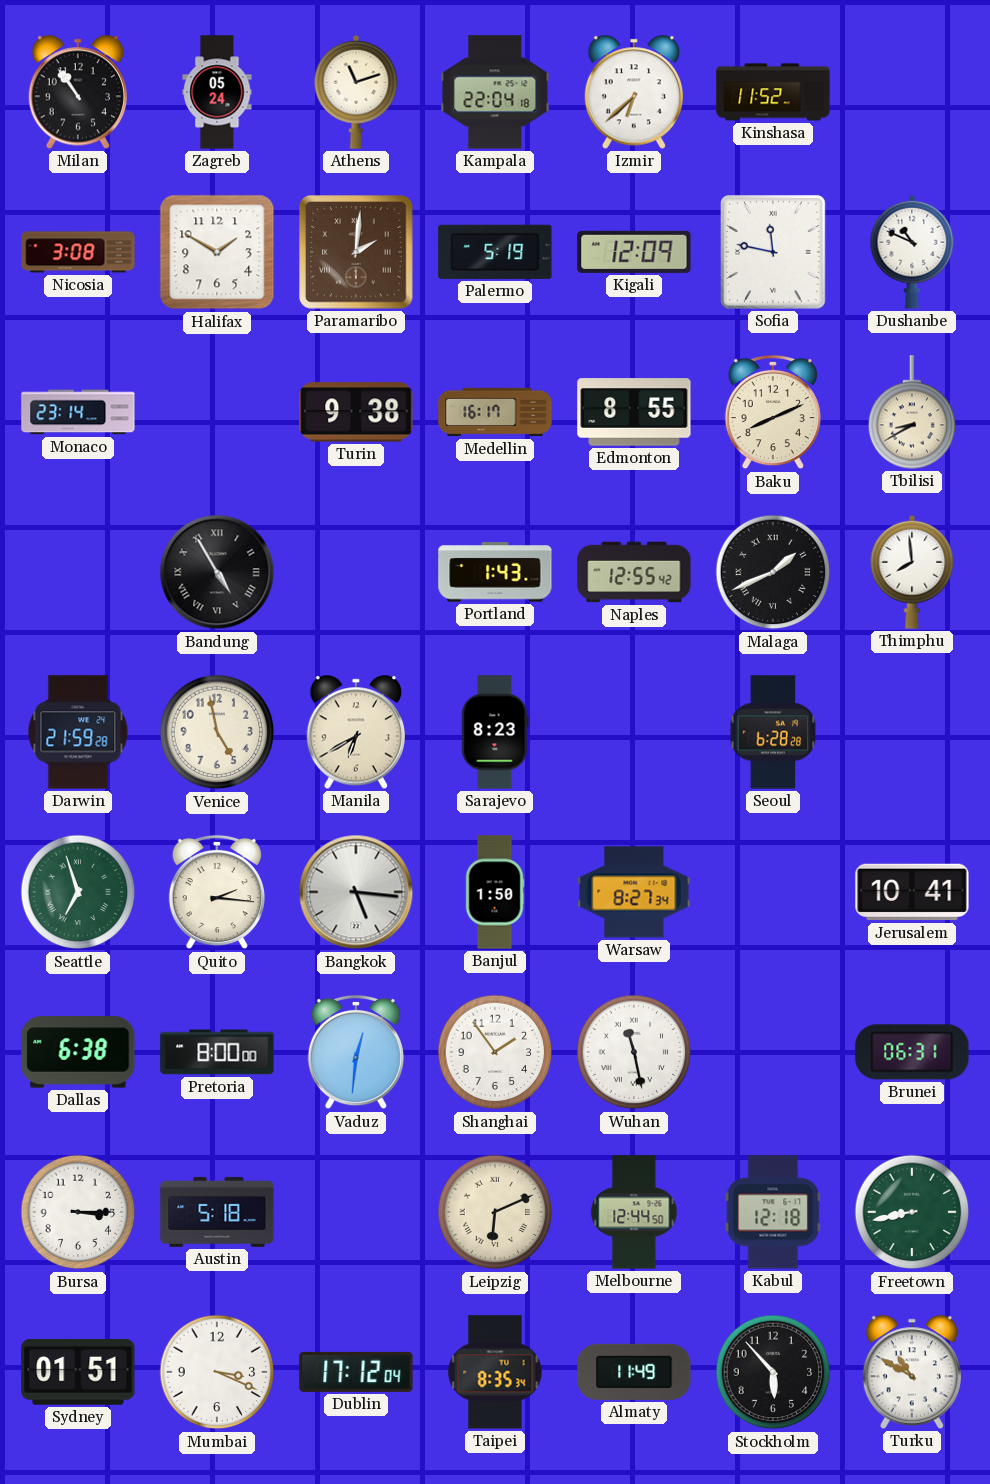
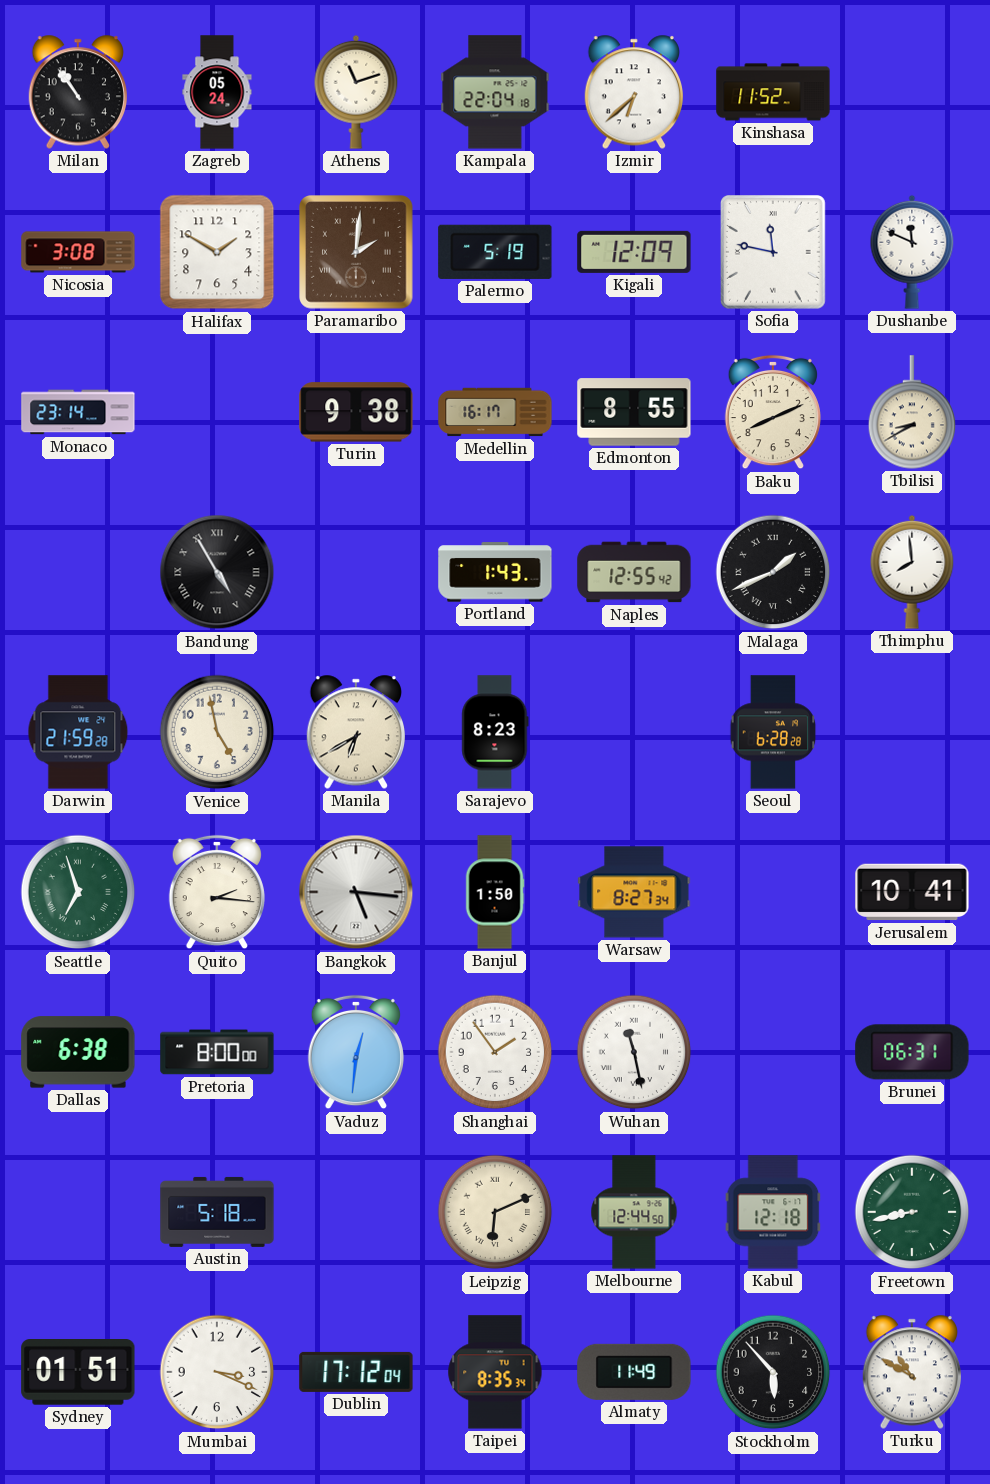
Dushanbe: 10:49 -> 11:49 (912, 252)
Bursa: 3:15 -> none (78, 1212)
